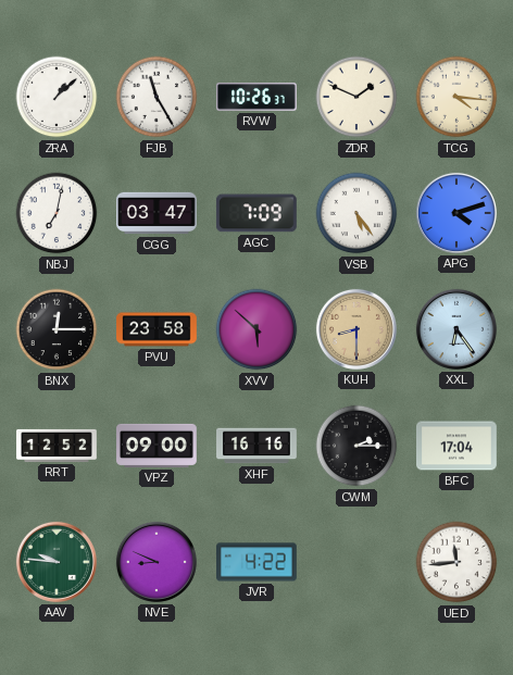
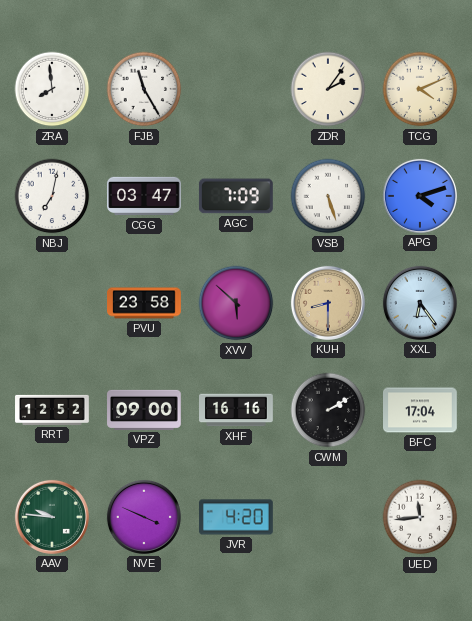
ZRA: 1:08 -> 7:59 (52, 89)
RVW: 10:26 -> none (256, 97)
ZDR: 1:49 -> 2:06 (328, 89)
TCG: 4:16 -> 4:11 (420, 89)
VSB: 5:24 -> 5:27 (328, 196)
BNX: 12:15 -> none (57, 329)
CWM: 2:15 -> 2:10 (328, 410)
NVE: 8:49 -> 3:49 (144, 517)
JVR: 4:22 -> 4:20 (236, 517)
